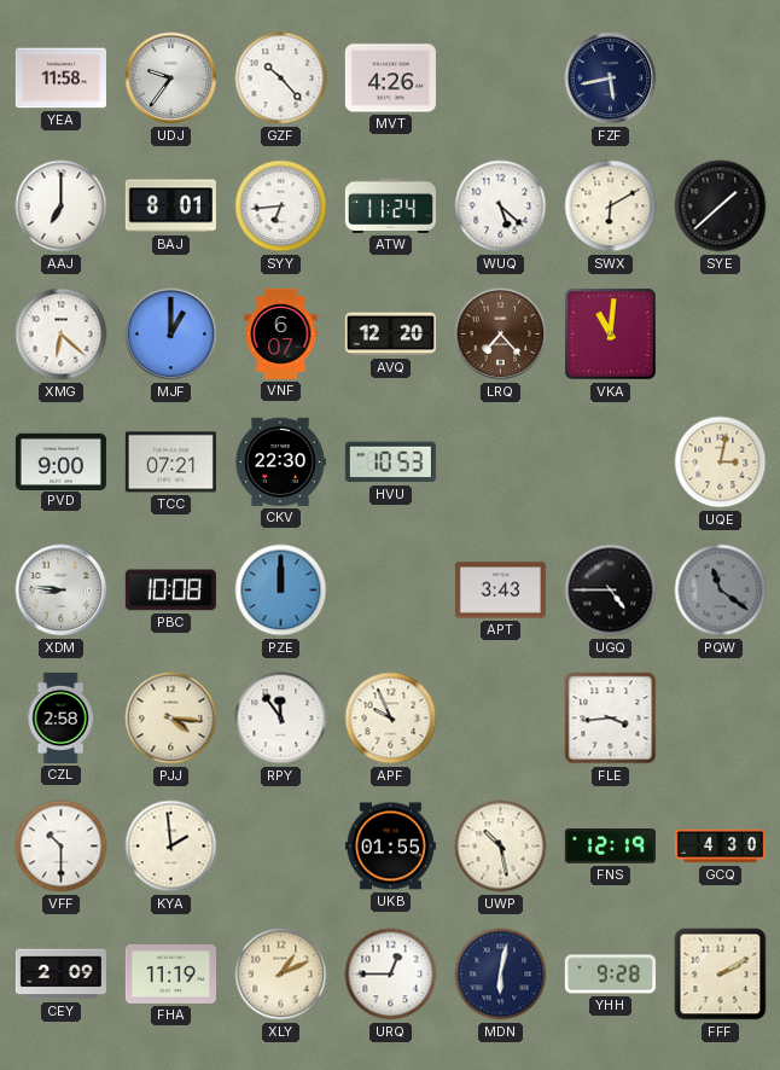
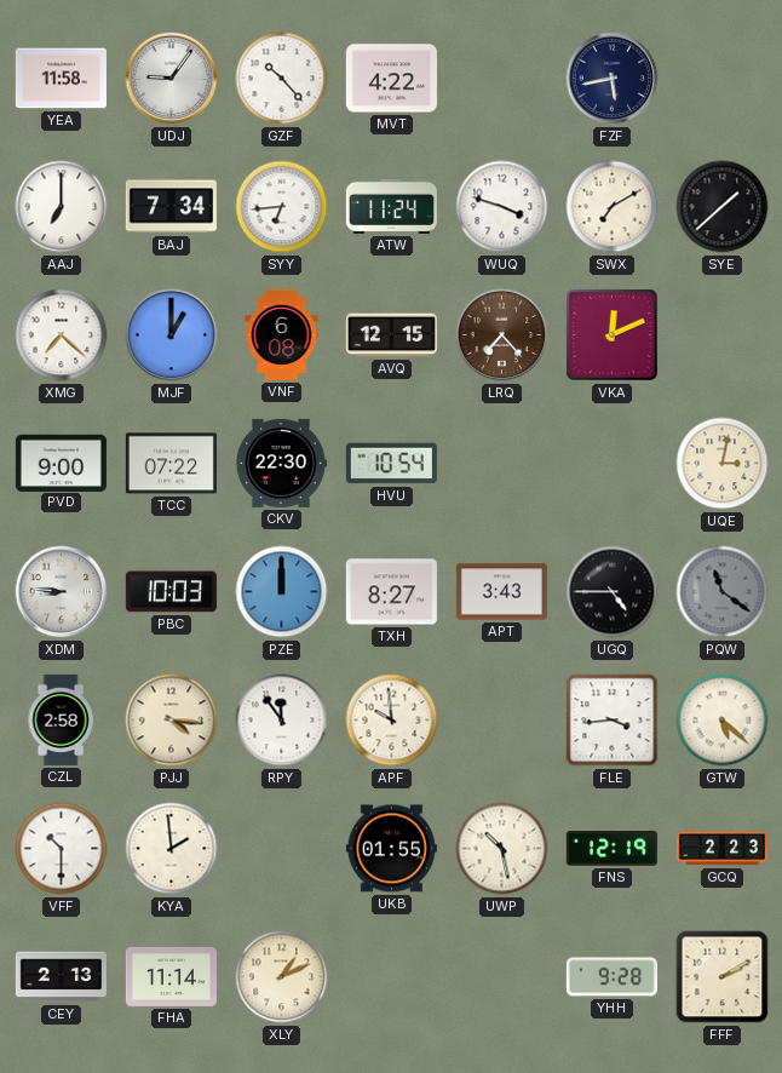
UDJ: 9:36 -> 9:06 (172, 79)
MVT: 4:26 -> 4:22 (391, 79)
BAJ: 8:01 -> 7:34 (171, 207)
WUQ: 5:22 -> 3:48 (502, 207)
SWX: 6:10 -> 7:10 (613, 207)
XMG: 6:22 -> 7:22 (62, 335)
VNF: 6:07 -> 6:08 (282, 334)
AVQ: 12:20 -> 12:15 (391, 335)
VKA: 11:01 -> 12:11 (611, 334)
TCC: 07:21 -> 07:22 (171, 464)
HVU: 10:53 -> 10:54 (391, 464)
PBC: 10:08 -> 10:03 (171, 592)
TXH: none -> 8:27 (391, 592)
APF: 9:56 -> 9:59 (392, 721)
GTW: none -> 5:22 (723, 721)
GCQ: 4:30 -> 2:23 (721, 849)
CEY: 2:09 -> 2:13 (61, 977)
FHA: 11:19 -> 11:14 (171, 977)
URQ: 12:45 -> none (391, 975)
MDN: 6:02 -> none (501, 975)
